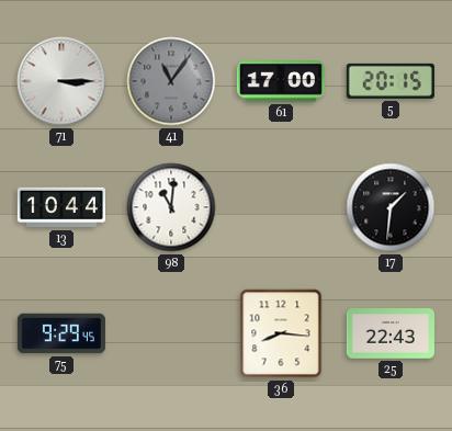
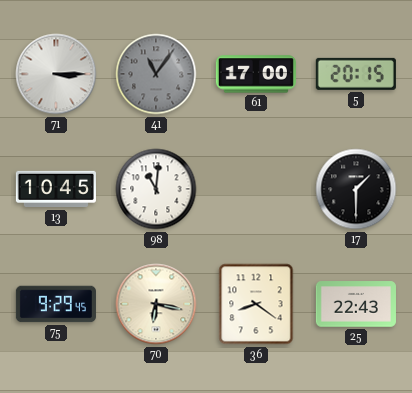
13: 10:44 -> 10:45 (56, 189)
17: 1:31 -> 1:30 (356, 189)
70: none -> 6:17 (156, 304)
36: 8:16 -> 8:21 (256, 304)
